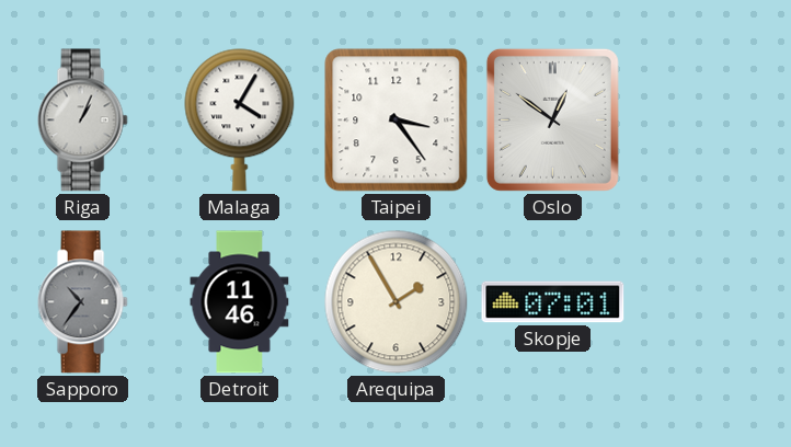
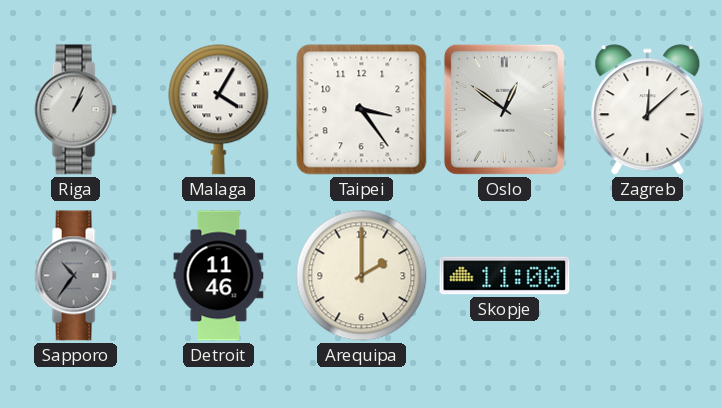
Zagreb: none -> 12:08 (648, 110)
Arequipa: 1:55 -> 2:00 (362, 276)
Skopje: 07:01 -> 11:00 (505, 276)
